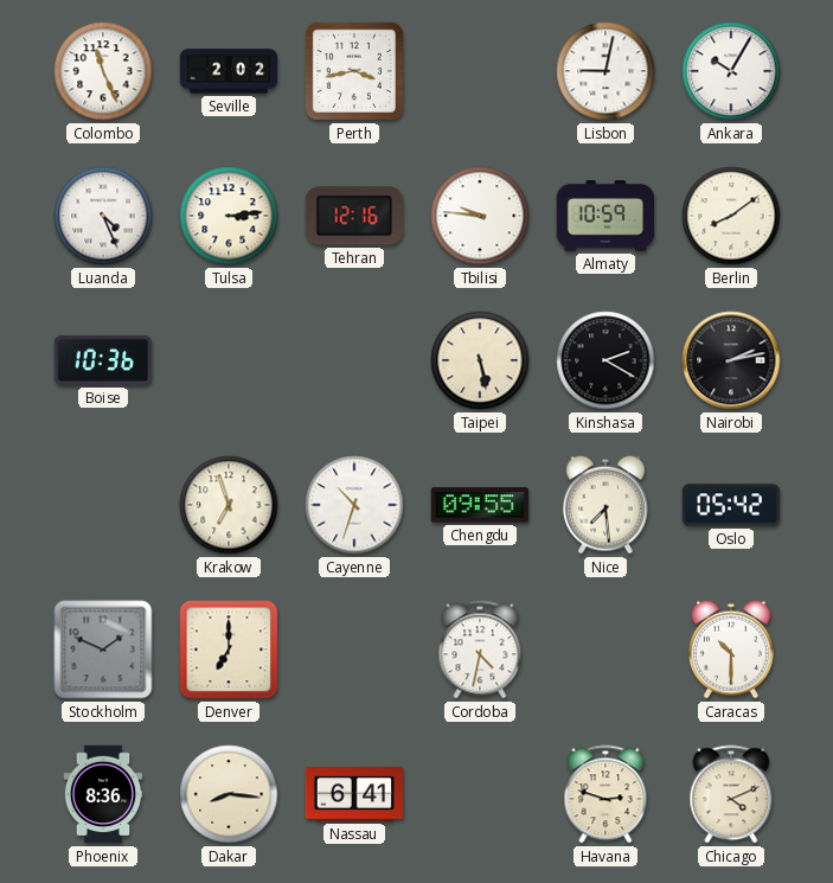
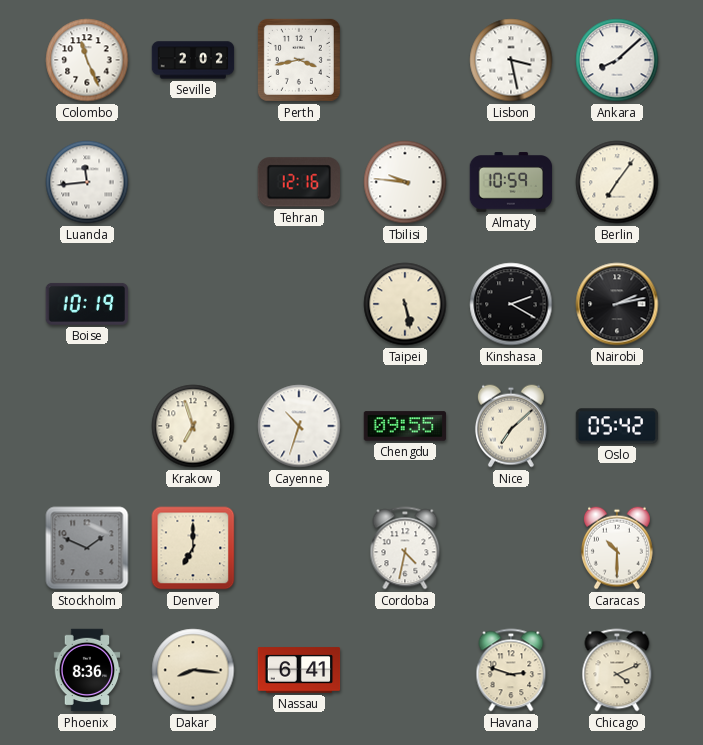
Lisbon: 9:02 -> 3:28 (511, 60)
Ankara: 10:05 -> 8:08 (617, 60)
Luanda: 4:26 -> 11:44 (87, 182)
Tulsa: 3:14 -> none (229, 216)
Berlin: 8:09 -> 7:06 (617, 182)
Boise: 10:36 -> 10:19 (87, 304)
Nice: 7:29 -> 7:08 (511, 426)
